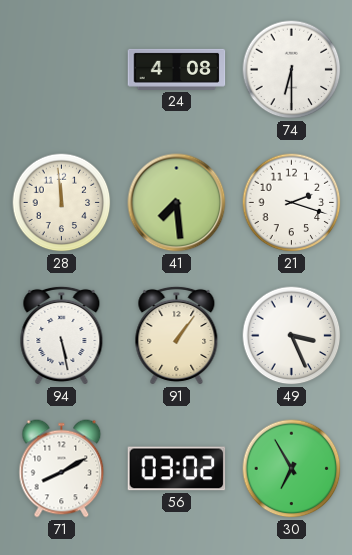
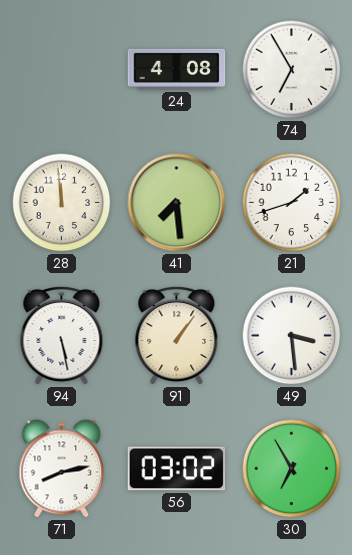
74: 6:30 -> 6:55 (292, 70)
21: 2:18 -> 1:42 (292, 203)
49: 3:26 -> 3:29 (292, 336)
71: 8:10 -> 8:13 (62, 469)
